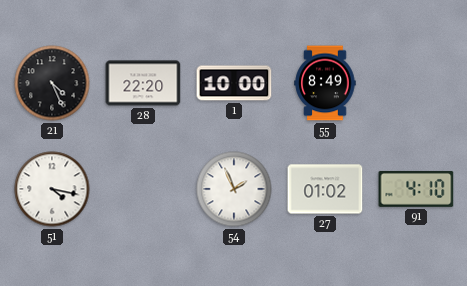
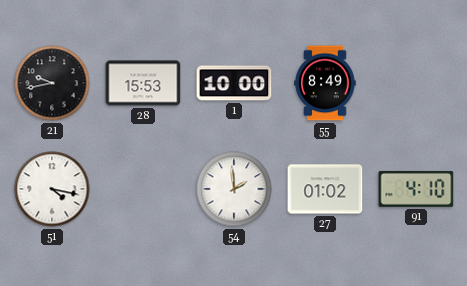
21: 4:26 -> 9:43 (52, 83)
28: 22:20 -> 15:53 (143, 83)
54: 1:56 -> 1:59 (234, 189)
